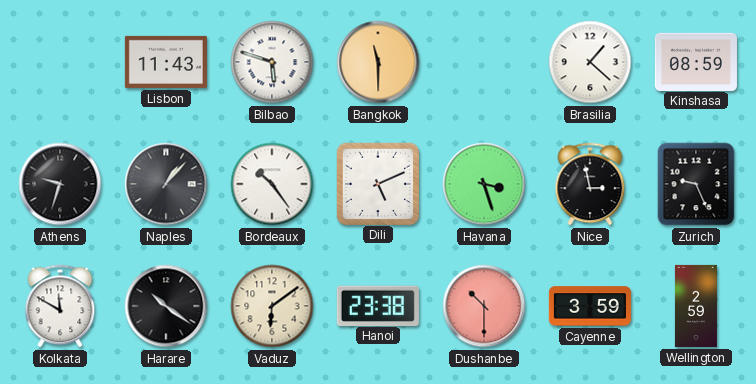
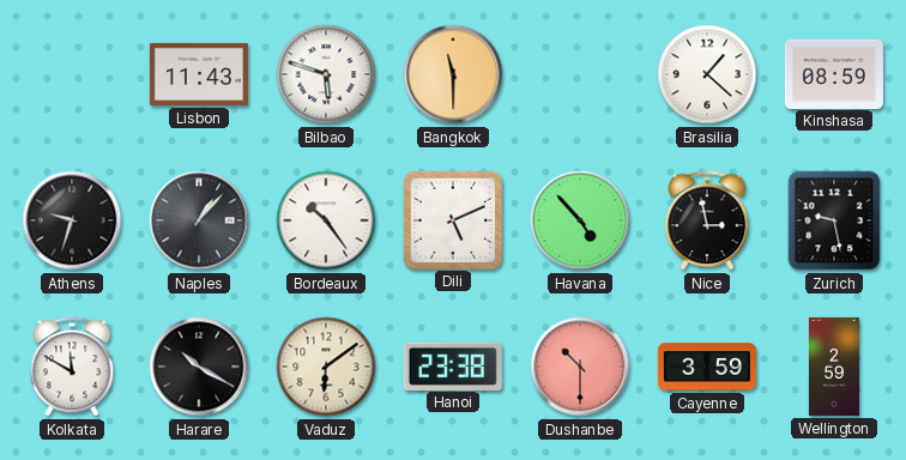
Havana: 3:27 -> 4:53 (580, 220)
Zurich: 9:26 -> 9:28 (834, 220)
Harare: 10:21 -> 10:20 (199, 367)
